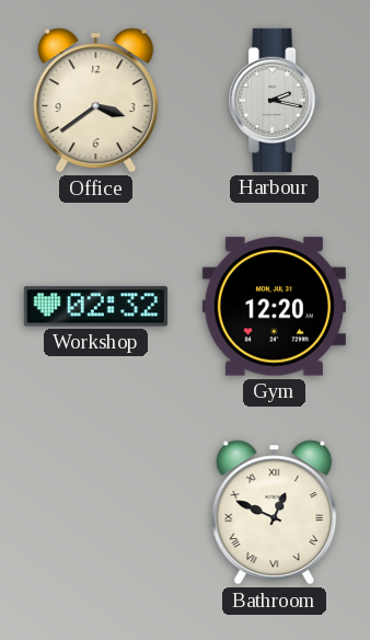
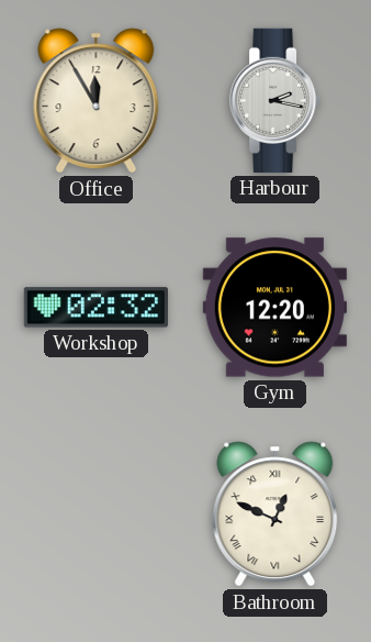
Office: 3:39 -> 11:55 (97, 101)
